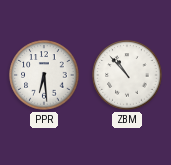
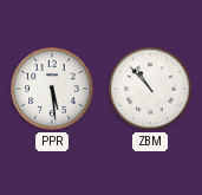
PPR: 6:29 -> 5:29 (52, 89)
